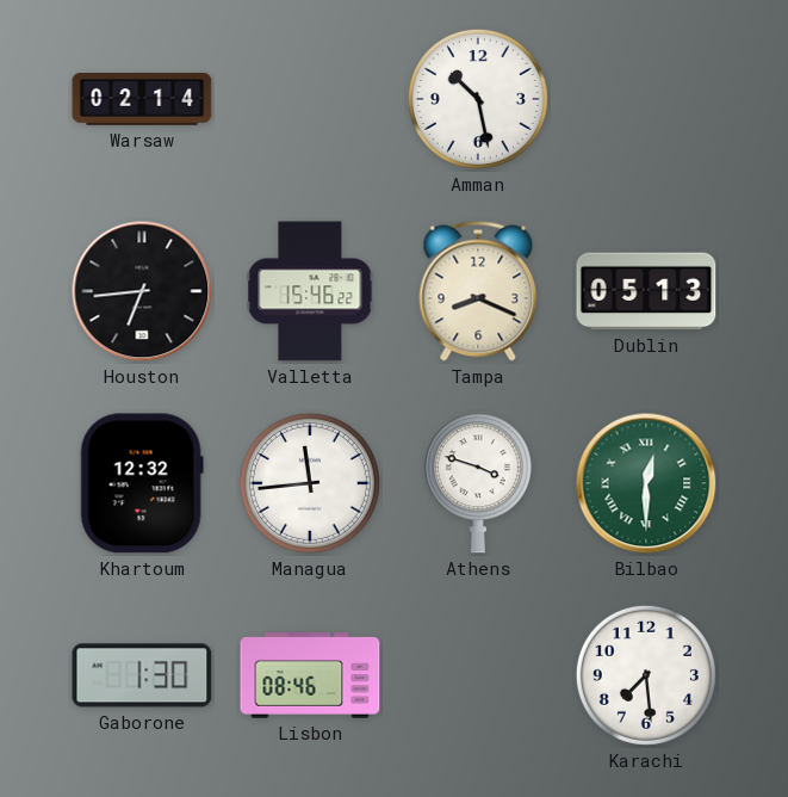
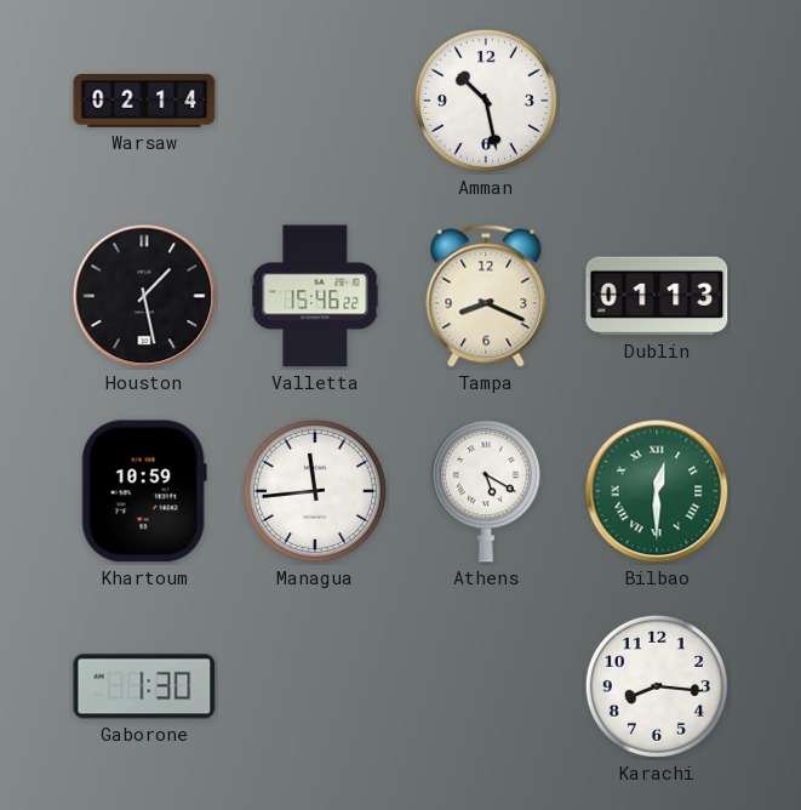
Houston: 6:44 -> 1:28 (144, 296)
Dublin: 05:13 -> 01:13 (657, 296)
Khartoum: 12:32 -> 10:59 (144, 491)
Athens: 3:48 -> 5:20 (486, 491)
Lisbon: 08:46 -> none (310, 675)
Karachi: 7:29 -> 8:16 (657, 686)
